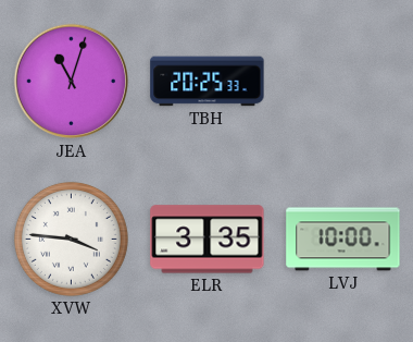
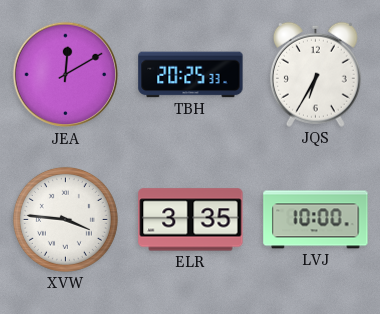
JEA: 11:03 -> 12:10 (66, 75)
JQS: none -> 6:35 (315, 74)
